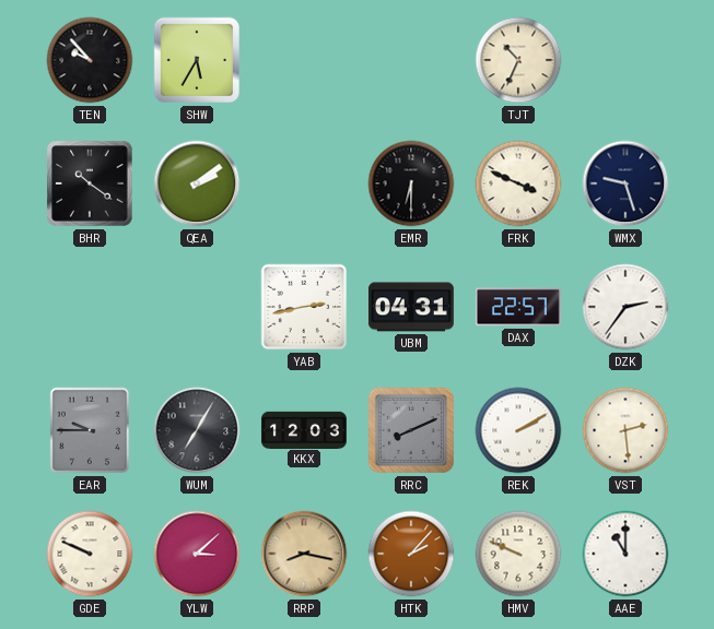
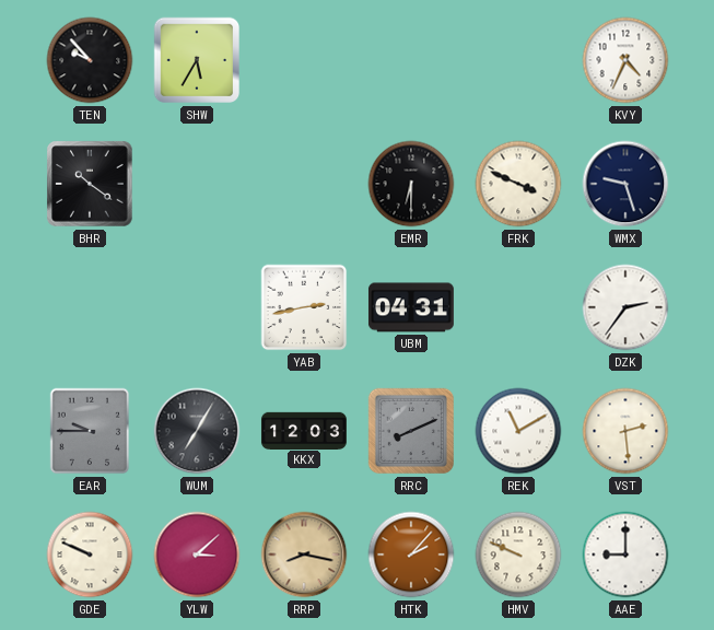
TJT: 10:34 -> none (518, 60)
KVY: none -> 4:34 (625, 60)
QEA: 2:09 -> none (197, 183)
DAX: 22:57 -> none (518, 307)
REK: 2:10 -> 11:10 (518, 431)
AAE: 11:00 -> 9:00 (625, 555)
